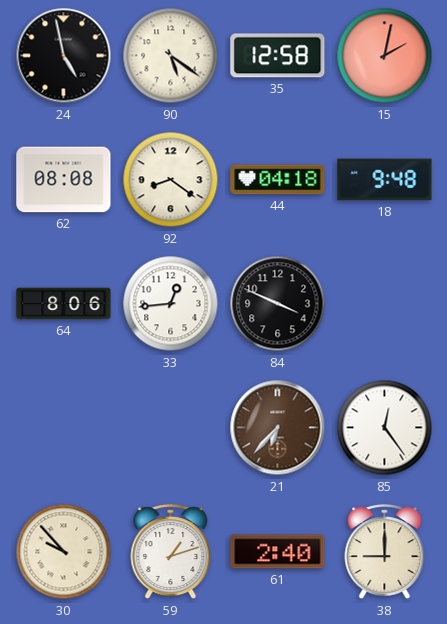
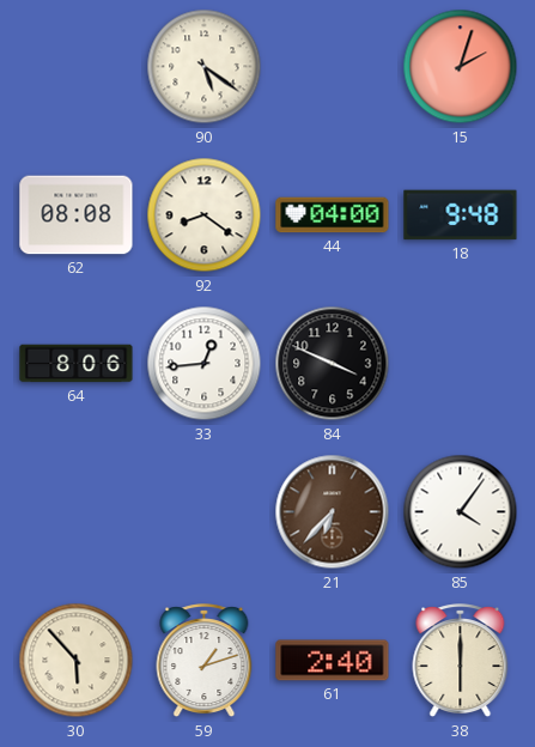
24: 4:58 -> none (64, 56)
35: 12:58 -> none (278, 56)
15: 2:02 -> 2:03 (461, 67)
44: 04:18 -> 04:00 (333, 215)
85: 12:24 -> 4:06 (461, 512)
30: 9:53 -> 5:53 (77, 661)
38: 9:00 -> 6:00 (461, 661)
